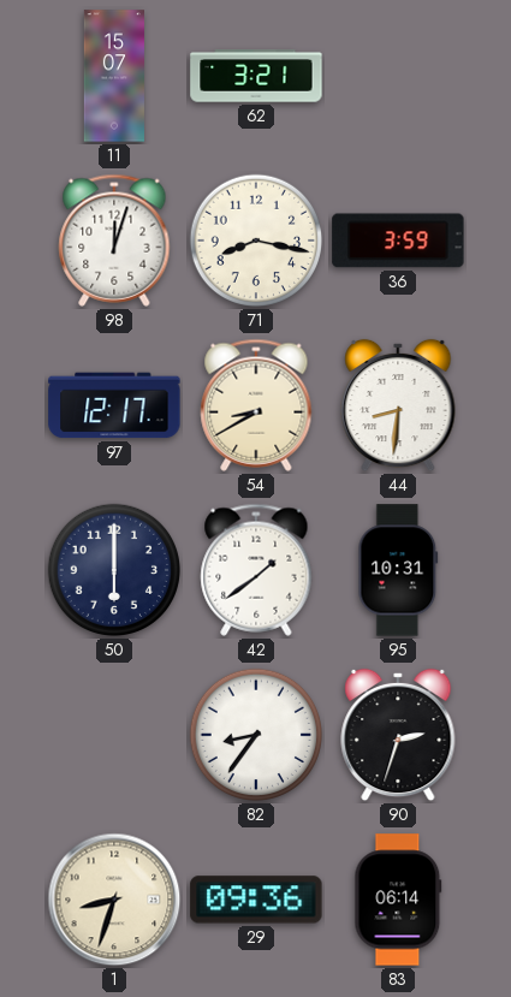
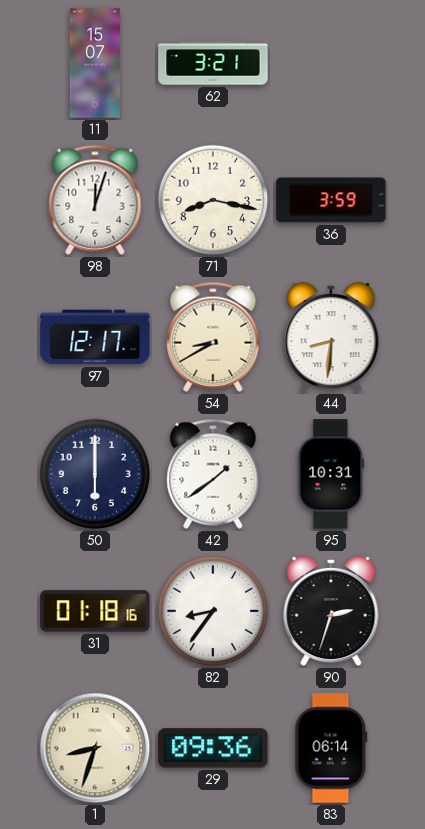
31: none -> 01:18 (95, 611)
